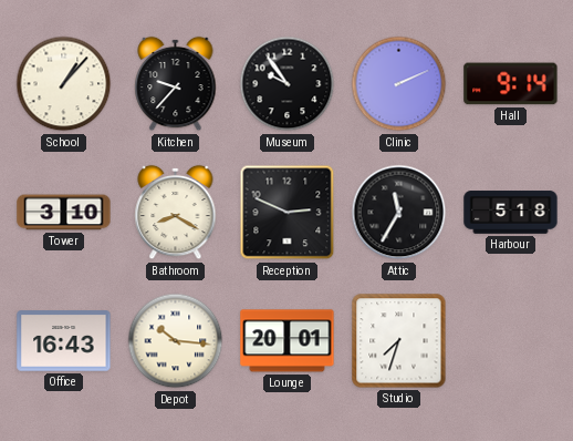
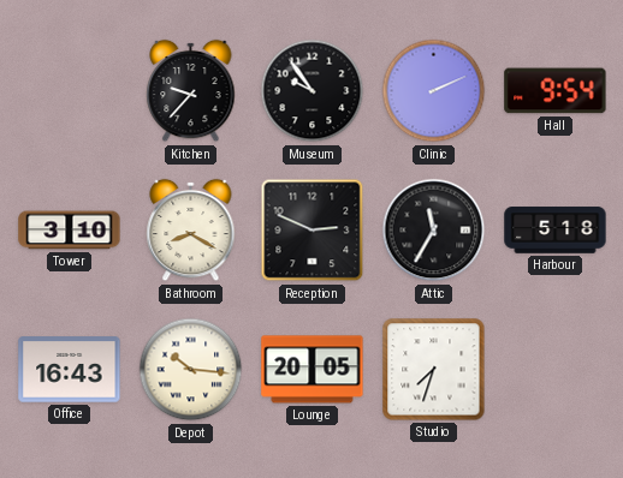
School: 1:07 -> none (64, 84)
Hall: 9:14 -> 9:54 (556, 91)
Lounge: 20:01 -> 20:05 (313, 370)
